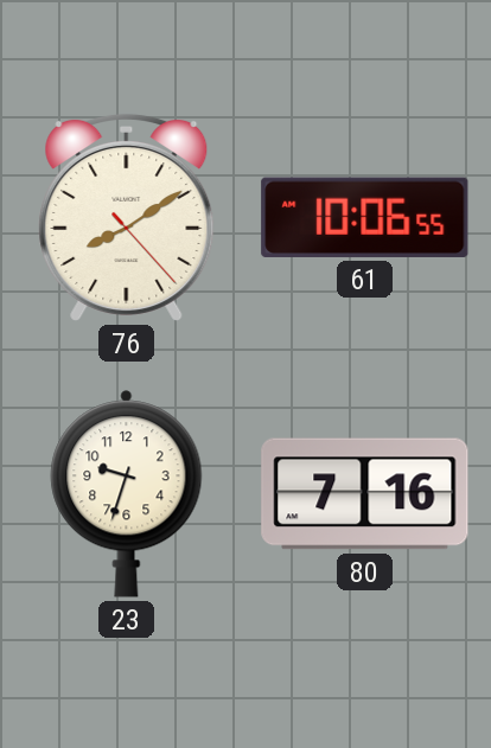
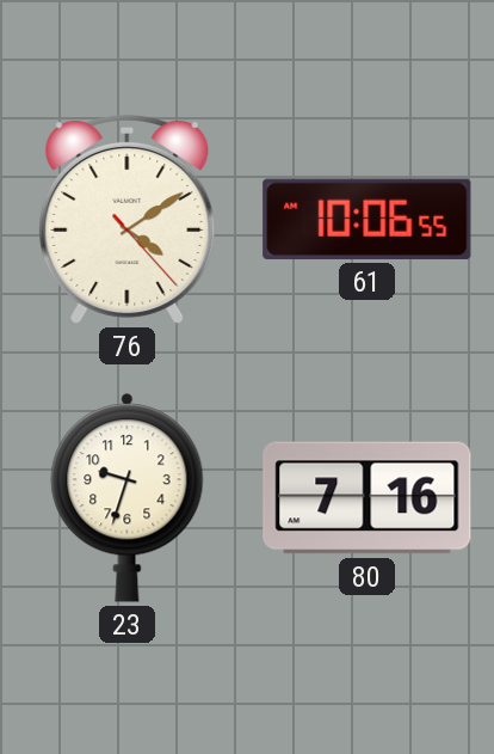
76: 8:09 -> 4:09 (128, 219)
